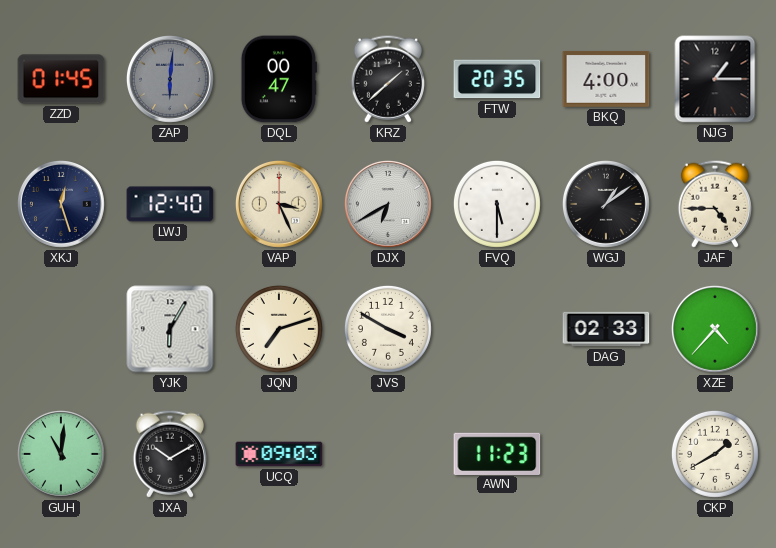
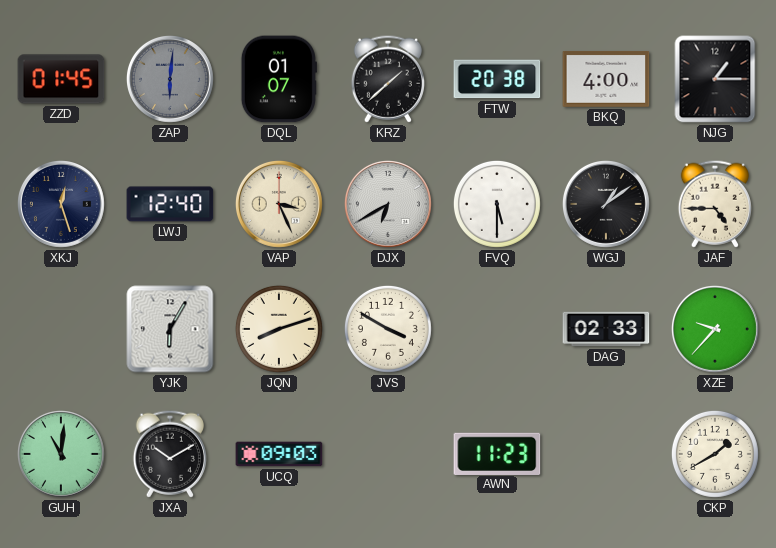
DQL: 00:47 -> 01:07 (279, 79)
FTW: 20:35 -> 20:38 (497, 79)
JQN: 7:12 -> 8:12 (279, 329)
XZE: 4:37 -> 9:37 (715, 329)
